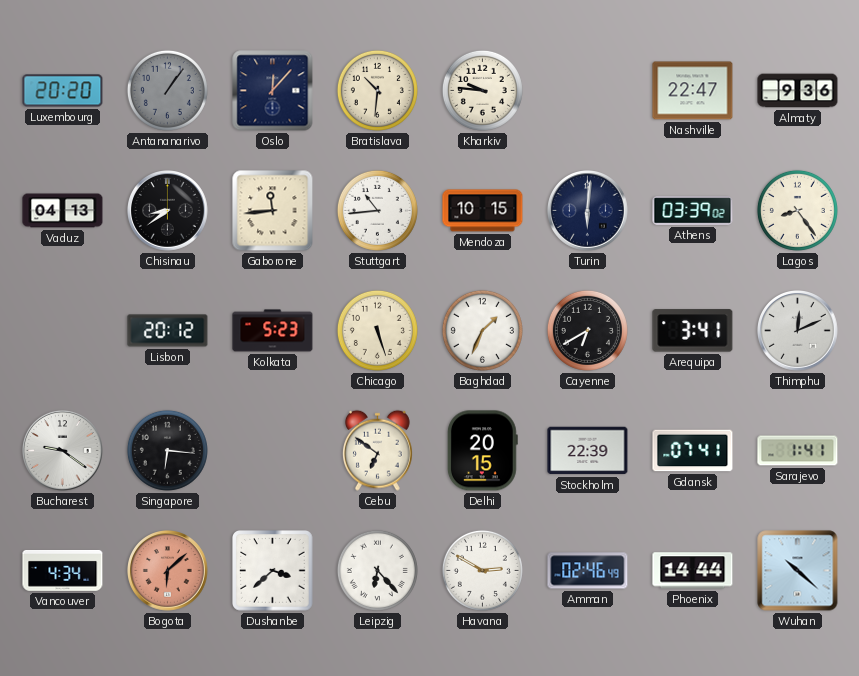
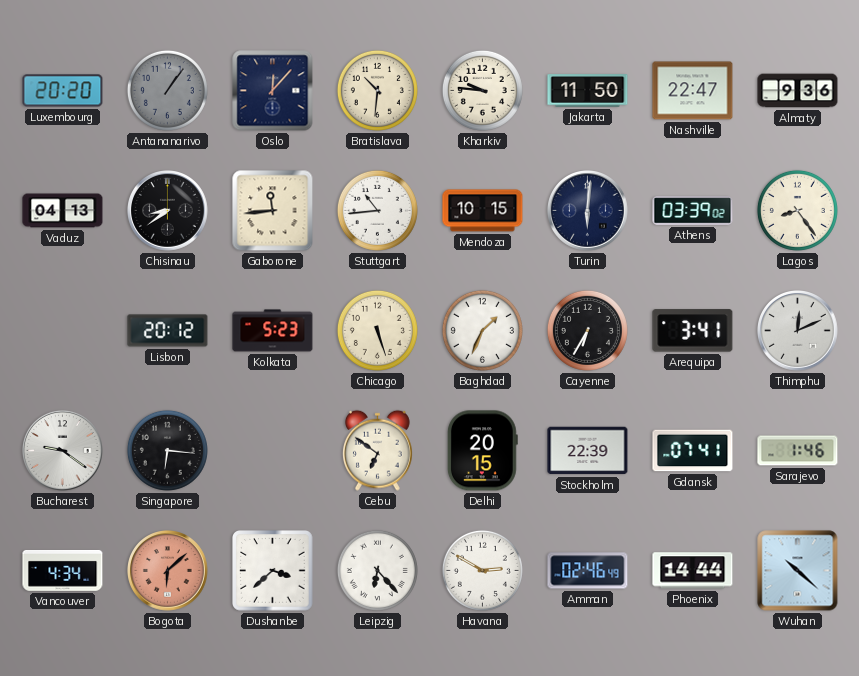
Jakarta: none -> 11:50 (588, 91)
Cayenne: 6:40 -> 6:35 (587, 330)
Sarajevo: 1:41 -> 1:46 (798, 451)
